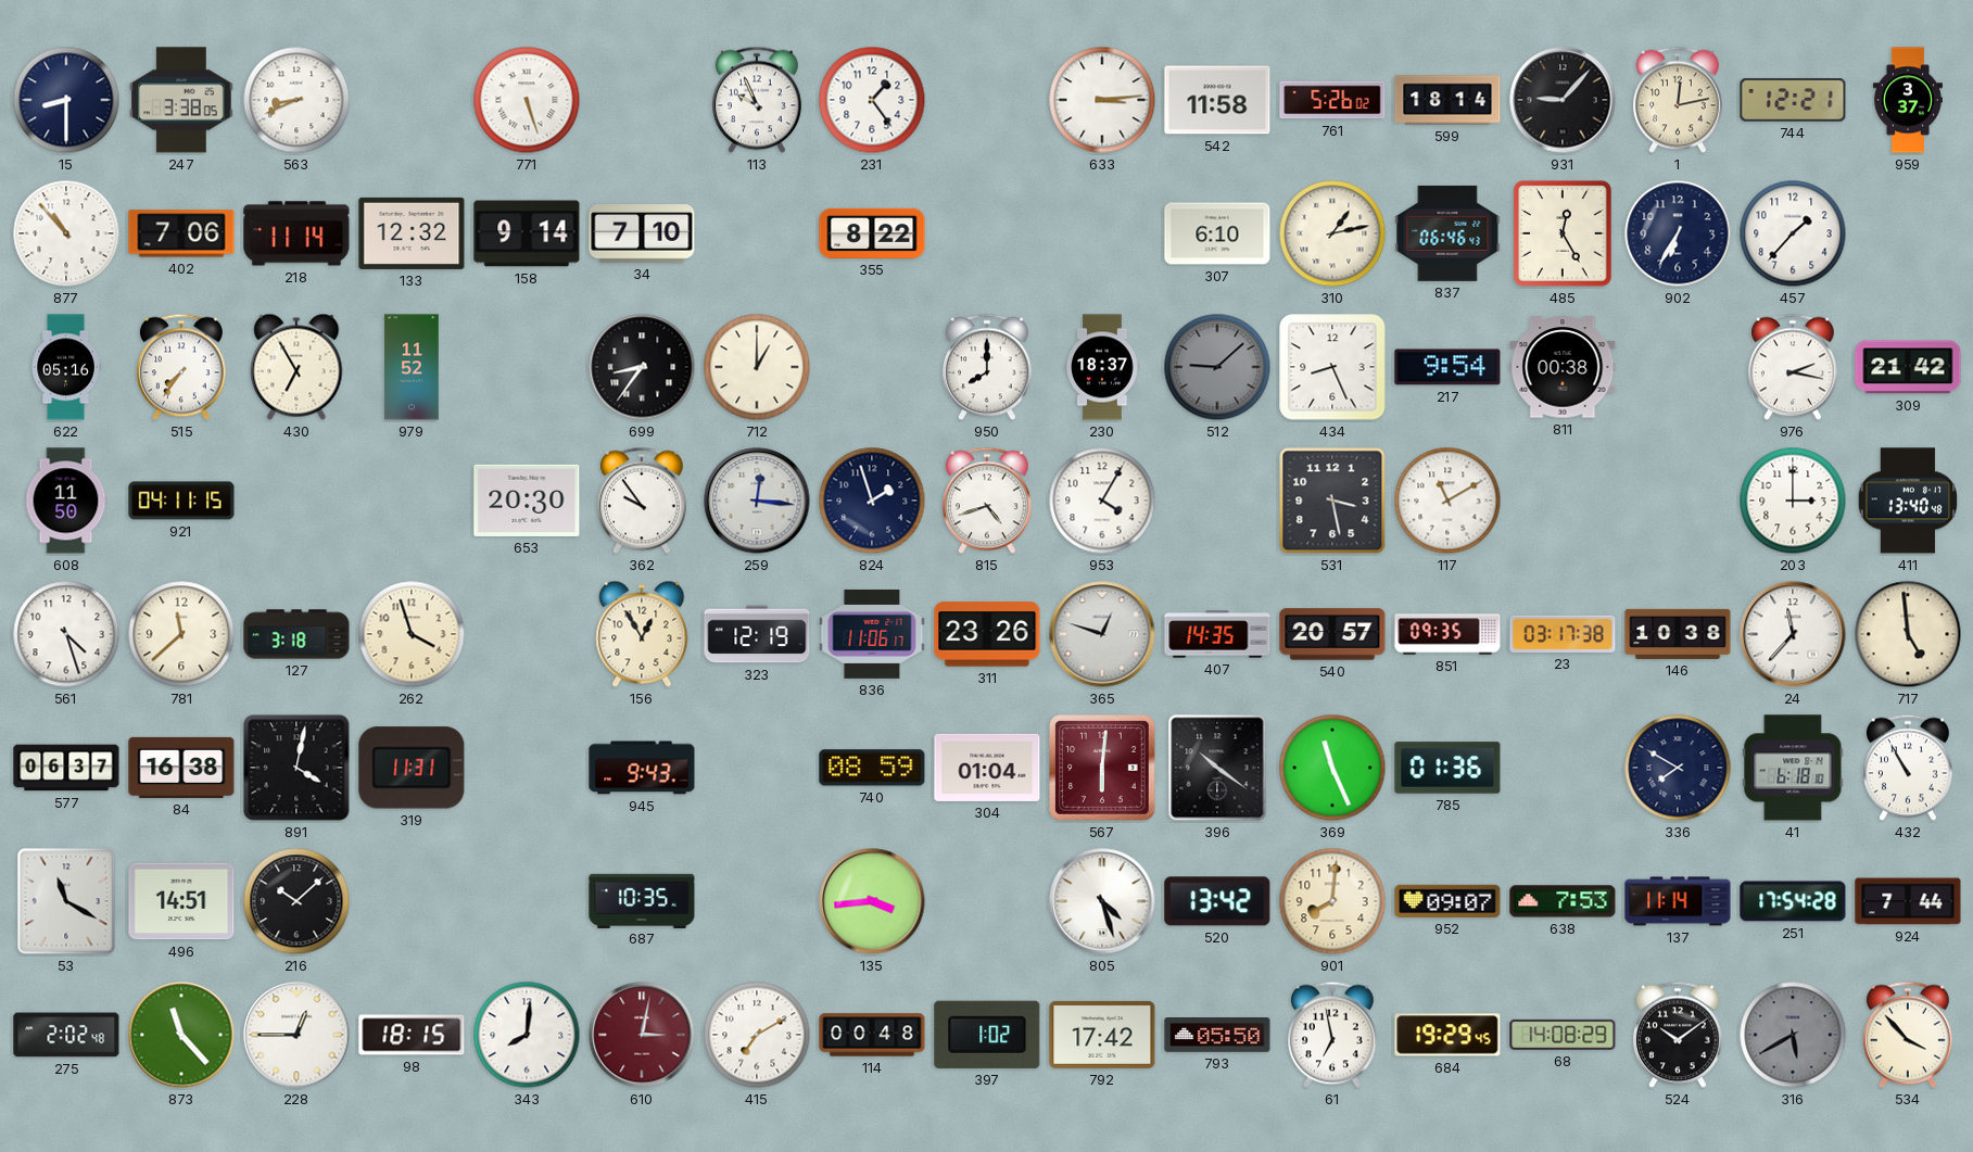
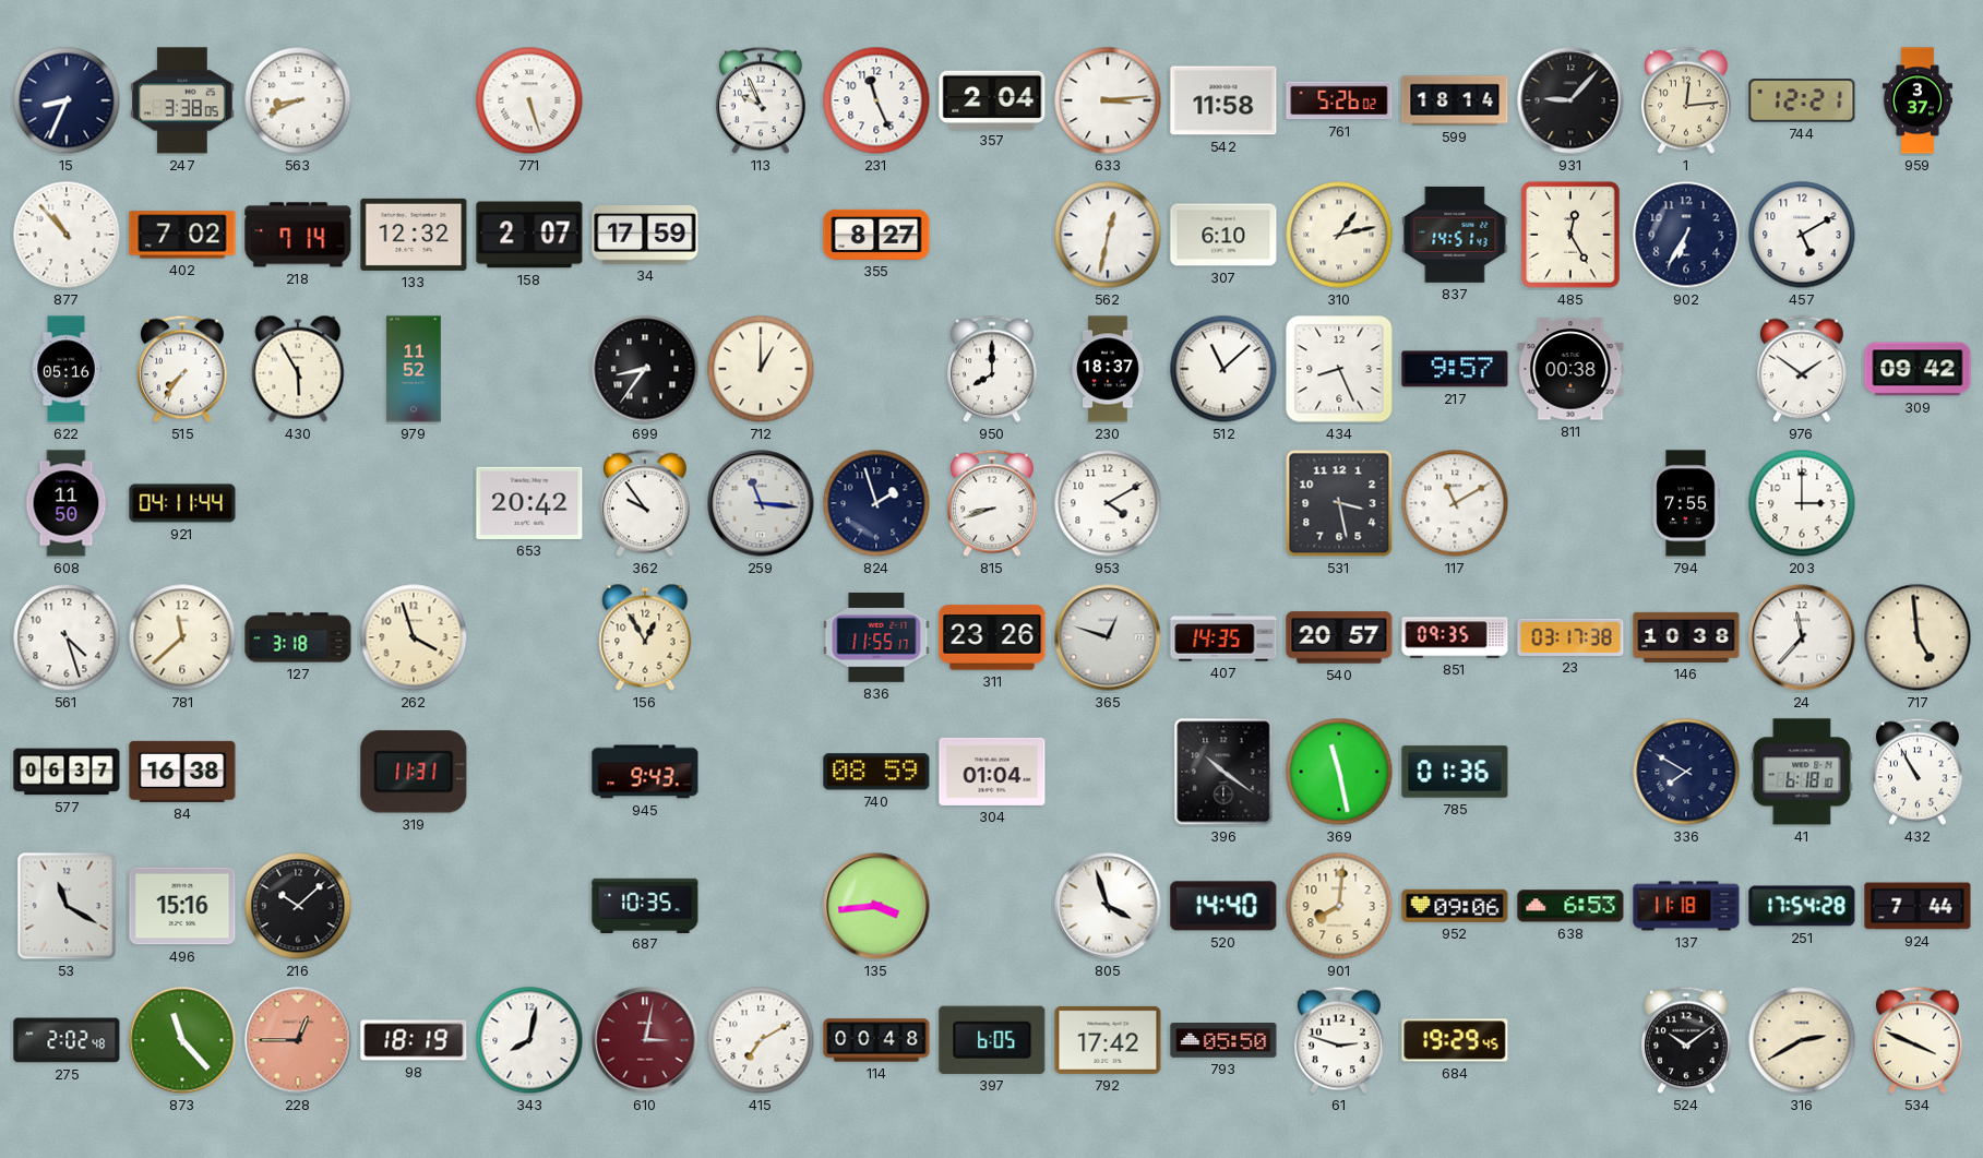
15: 8:30 -> 8:34 (67, 100)
231: 1:24 -> 11:26 (876, 100)
357: none -> 2:04 (992, 99)
1: 12:13 -> 12:14 (1687, 100)
402: 7:06 -> 7:02 (182, 235)
218: 11:14 -> 7:14 (298, 235)
158: 9:14 -> 2:07 (529, 235)
34: 7:10 -> 17:59 (645, 235)
355: 8:22 -> 8:27 (876, 235)
562: none -> 12:32 (1108, 235)
837: 06:46 -> 14:51 (1455, 235)
457: 1:37 -> 5:10 (1802, 235)
430: 6:55 -> 5:55 (298, 369)
512: 9:08 -> 11:08 (1223, 369)
512 dial: grey -> white (1223, 369)
217: 9:54 -> 9:57 (1455, 369)
976: 2:17 -> 1:51 (1803, 369)
309: 21:42 -> 09:42 (1918, 369)
921: 04:11:15 -> 04:11:44 (182, 503)
653: 20:30 -> 20:42 (529, 503)
259: 12:16 -> 11:16 (761, 503)
815: 4:42 -> 8:42 (993, 503)
953: 4:05 -> 4:10 (1108, 503)
794: none -> 7:55 (1686, 503)
411: 13:40 -> none (1908, 501)
323: 12:19 -> none (757, 634)
836: 11:06 -> 11:55 (876, 637)
891: 4:02 -> none (296, 768)
567: 6:01 -> none (1102, 768)
369: 11:26 -> 11:28 (1339, 772)
496: 14:51 -> 15:16 (182, 906)
805: 4:27 -> 3:57 (1108, 906)
520: 13:42 -> 14:40 (1223, 906)
952: 09:07 -> 09:06 (1455, 906)
638: 7:53 -> 6:53 (1570, 906)
137: 11:14 -> 11:18 (1686, 906)
228 dial: white -> salmon (298, 1040)
98: 18:15 -> 18:19 (414, 1040)
343: 8:01 -> 8:02 (529, 1040)
397: 1:02 -> 6:05 (992, 1040)
61: 6:58 -> 2:48 (1340, 1040)
68: 14:08 -> none (1563, 1035)
316: 5:40 -> 2:40 (1802, 1040)
316 dial: grey -> cream (1802, 1040)
534: 3:53 -> 3:49 (1919, 1040)
